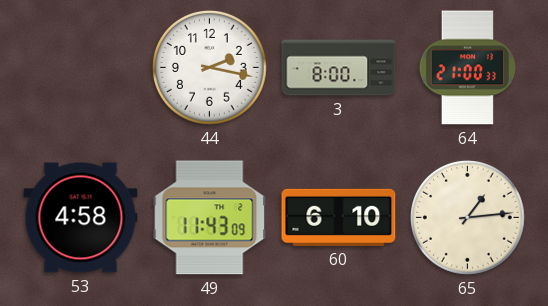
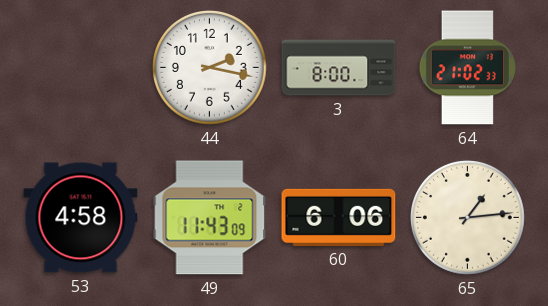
64: 21:00 -> 21:02 (467, 68)
60: 6:10 -> 6:06 (339, 217)
